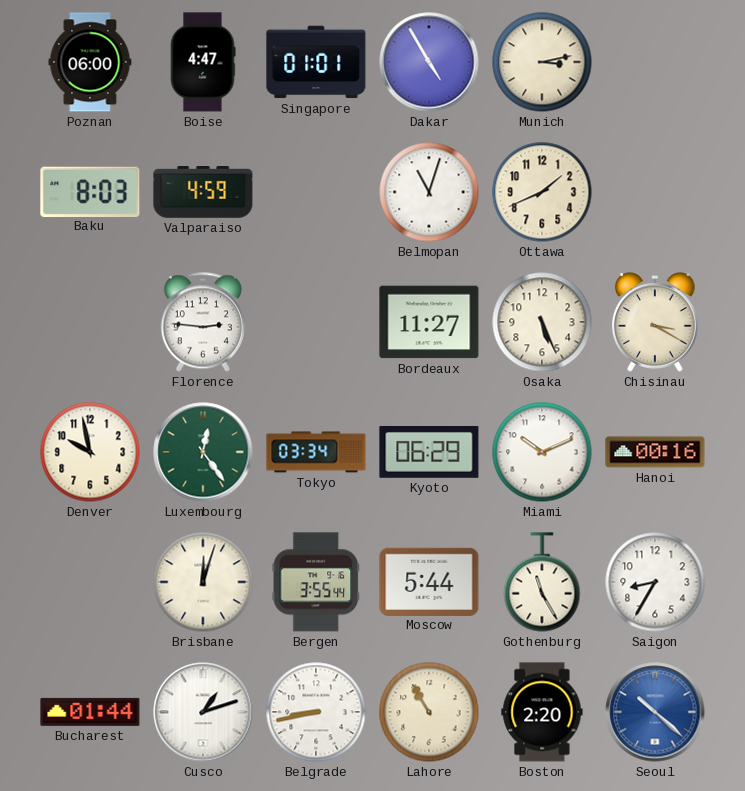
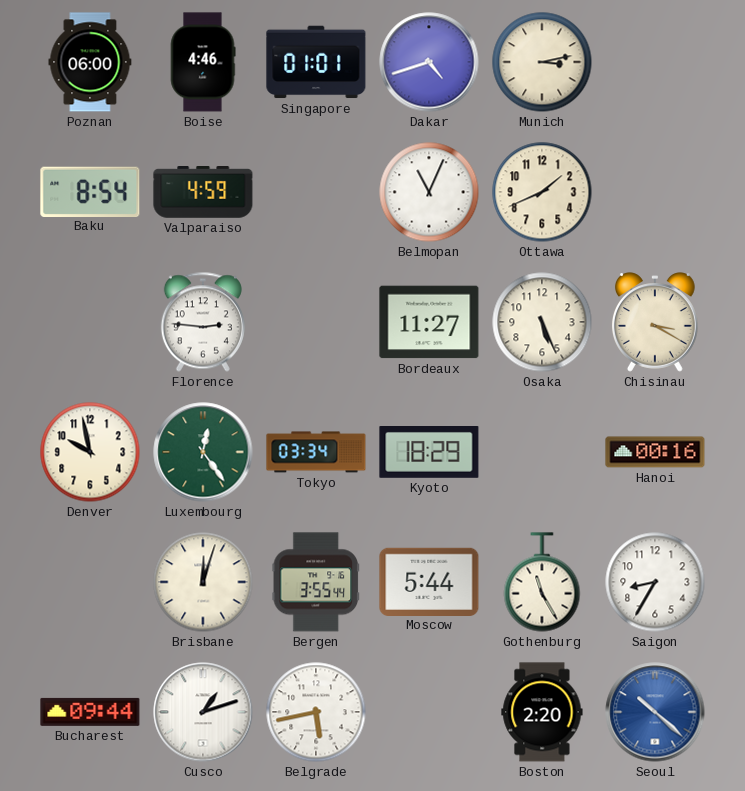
Boise: 4:47 -> 4:46 (203, 62)
Dakar: 4:55 -> 4:42 (429, 62)
Baku: 8:03 -> 8:54 (90, 191)
Belmopan: 11:03 -> 11:04 (429, 192)
Kyoto: 06:29 -> 18:29 (429, 453)
Miami: 10:11 -> none (542, 452)
Bucharest: 01:44 -> 09:44 (90, 712)
Belgrade: 8:43 -> 5:43 (316, 712)
Lahore: 10:55 -> none (429, 712)
